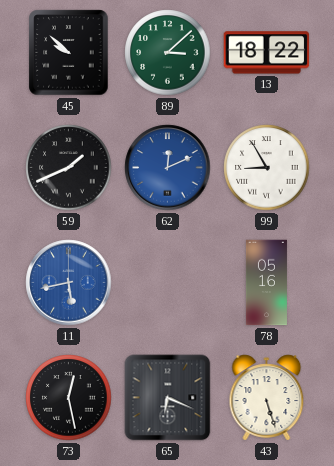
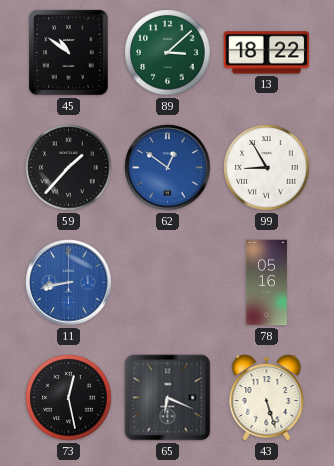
45: 9:52 -> 10:51 (69, 53)
59: 1:41 -> 1:37 (69, 168)
62: 12:11 -> 12:51 (168, 168)
11: 5:43 -> 8:43 (69, 283)
